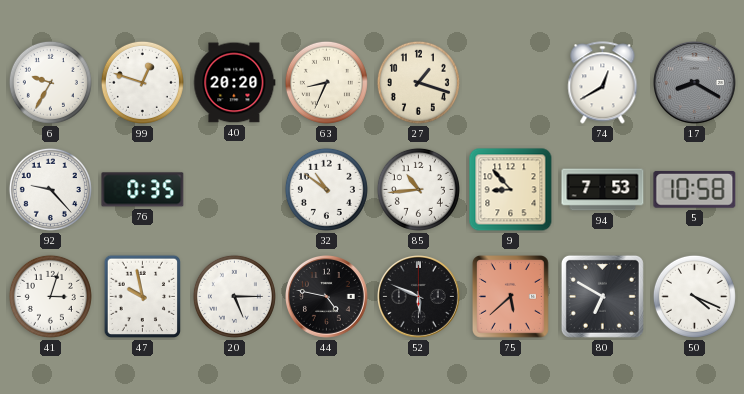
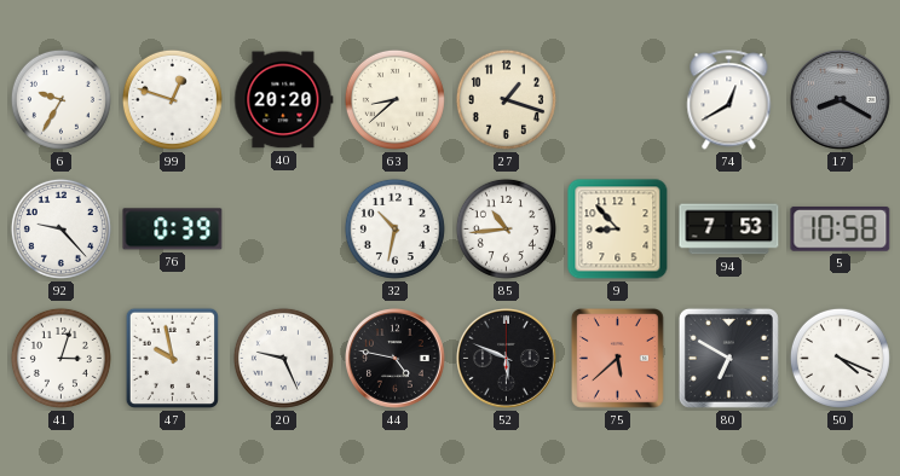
63: 8:34 -> 8:38 (394, 99)
76: 0:35 -> 0:39 (173, 230)
32: 10:51 -> 10:32 (394, 228)
20: 5:15 -> 9:26 (283, 358)
